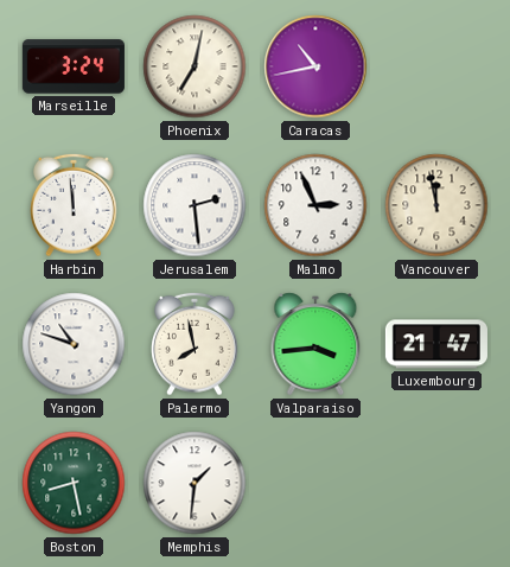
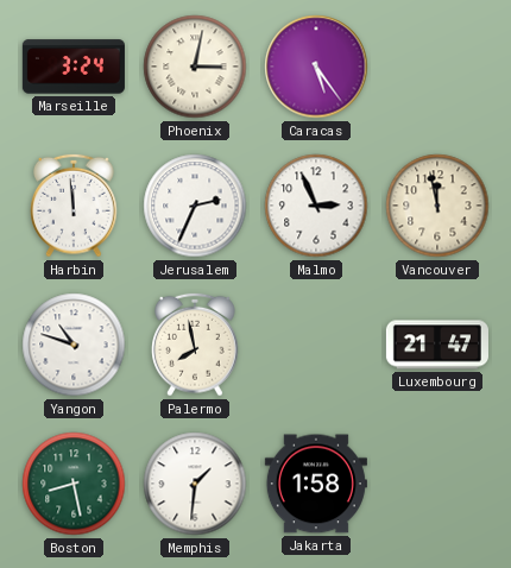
Phoenix: 7:02 -> 3:02 (195, 67)
Caracas: 10:43 -> 5:24 (316, 67)
Jerusalem: 2:29 -> 2:34 (195, 206)
Valparaiso: 3:44 -> none (315, 344)
Jakarta: none -> 1:58 (316, 484)
